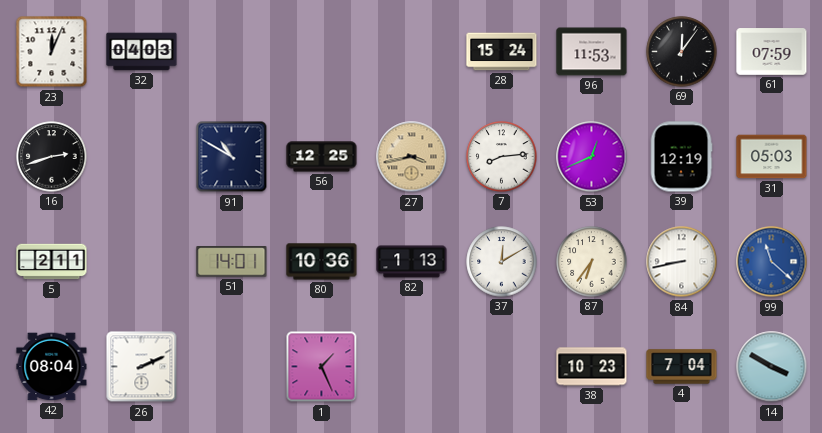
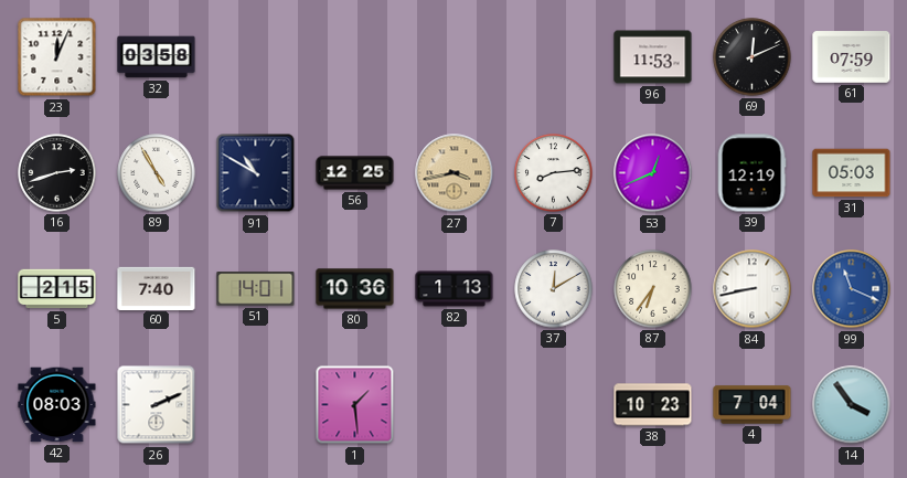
32: 04:03 -> 03:58 (157, 57)
28: 15:24 -> none (502, 52)
69: 12:06 -> 12:11 (753, 57)
89: none -> 4:55 (157, 173)
5: 2:11 -> 2:15 (57, 289)
60: none -> 7:40 (157, 288)
99: 11:22 -> 11:19 (852, 289)
42: 08:04 -> 08:03 (57, 405)
1: 1:26 -> 1:29 (355, 405)
14: 3:50 -> 3:54 (852, 405)
